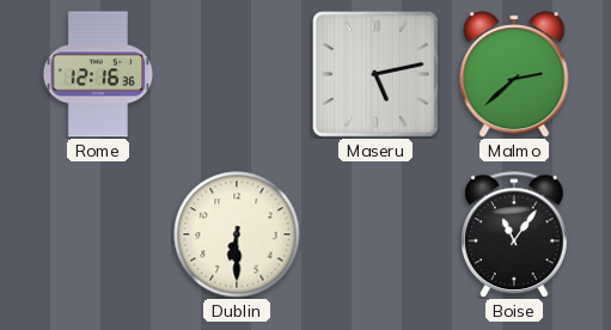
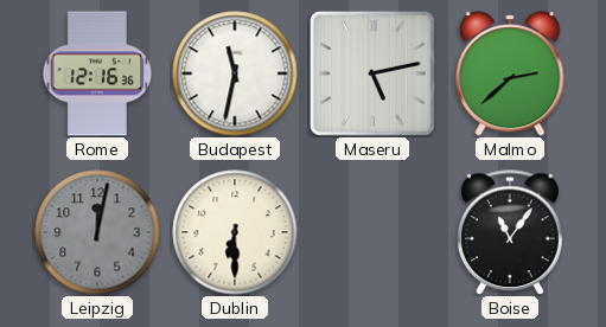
Budapest: none -> 11:32 (235, 73)
Leipzig: none -> 12:02 (97, 232)
